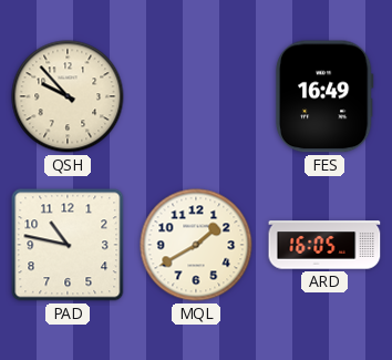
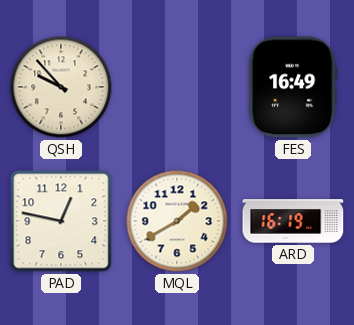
PAD: 10:47 -> 12:47 (61, 221)
ARD: 16:05 -> 16:19 (293, 221)
